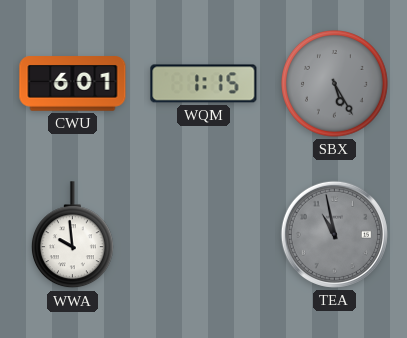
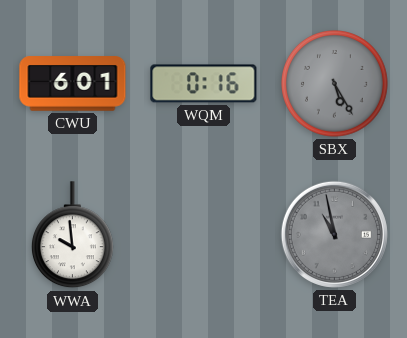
WQM: 1:15 -> 0:16 (204, 84)
